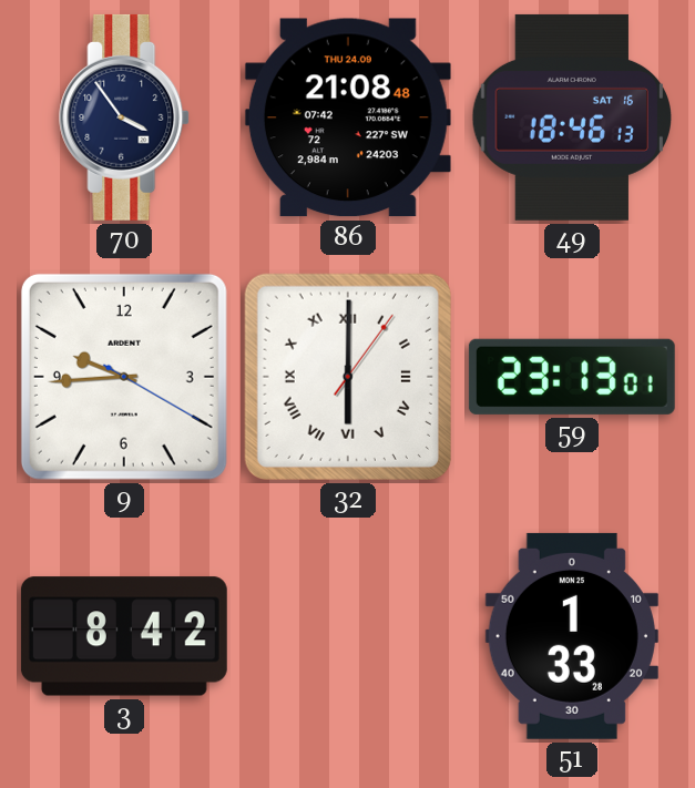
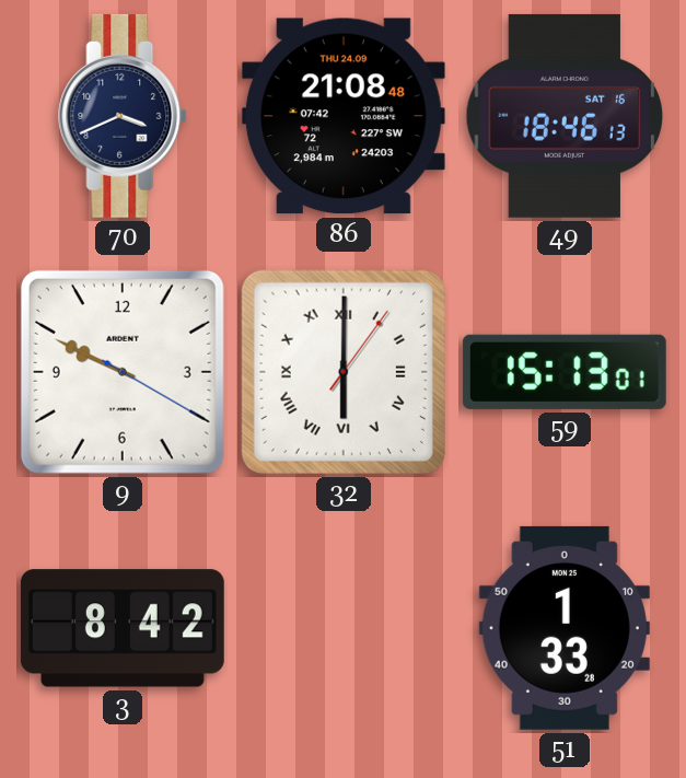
70: 3:54 -> 3:41 (124, 116)
9: 9:44 -> 9:49 (123, 372)
59: 23:13 -> 15:13 (565, 372)
